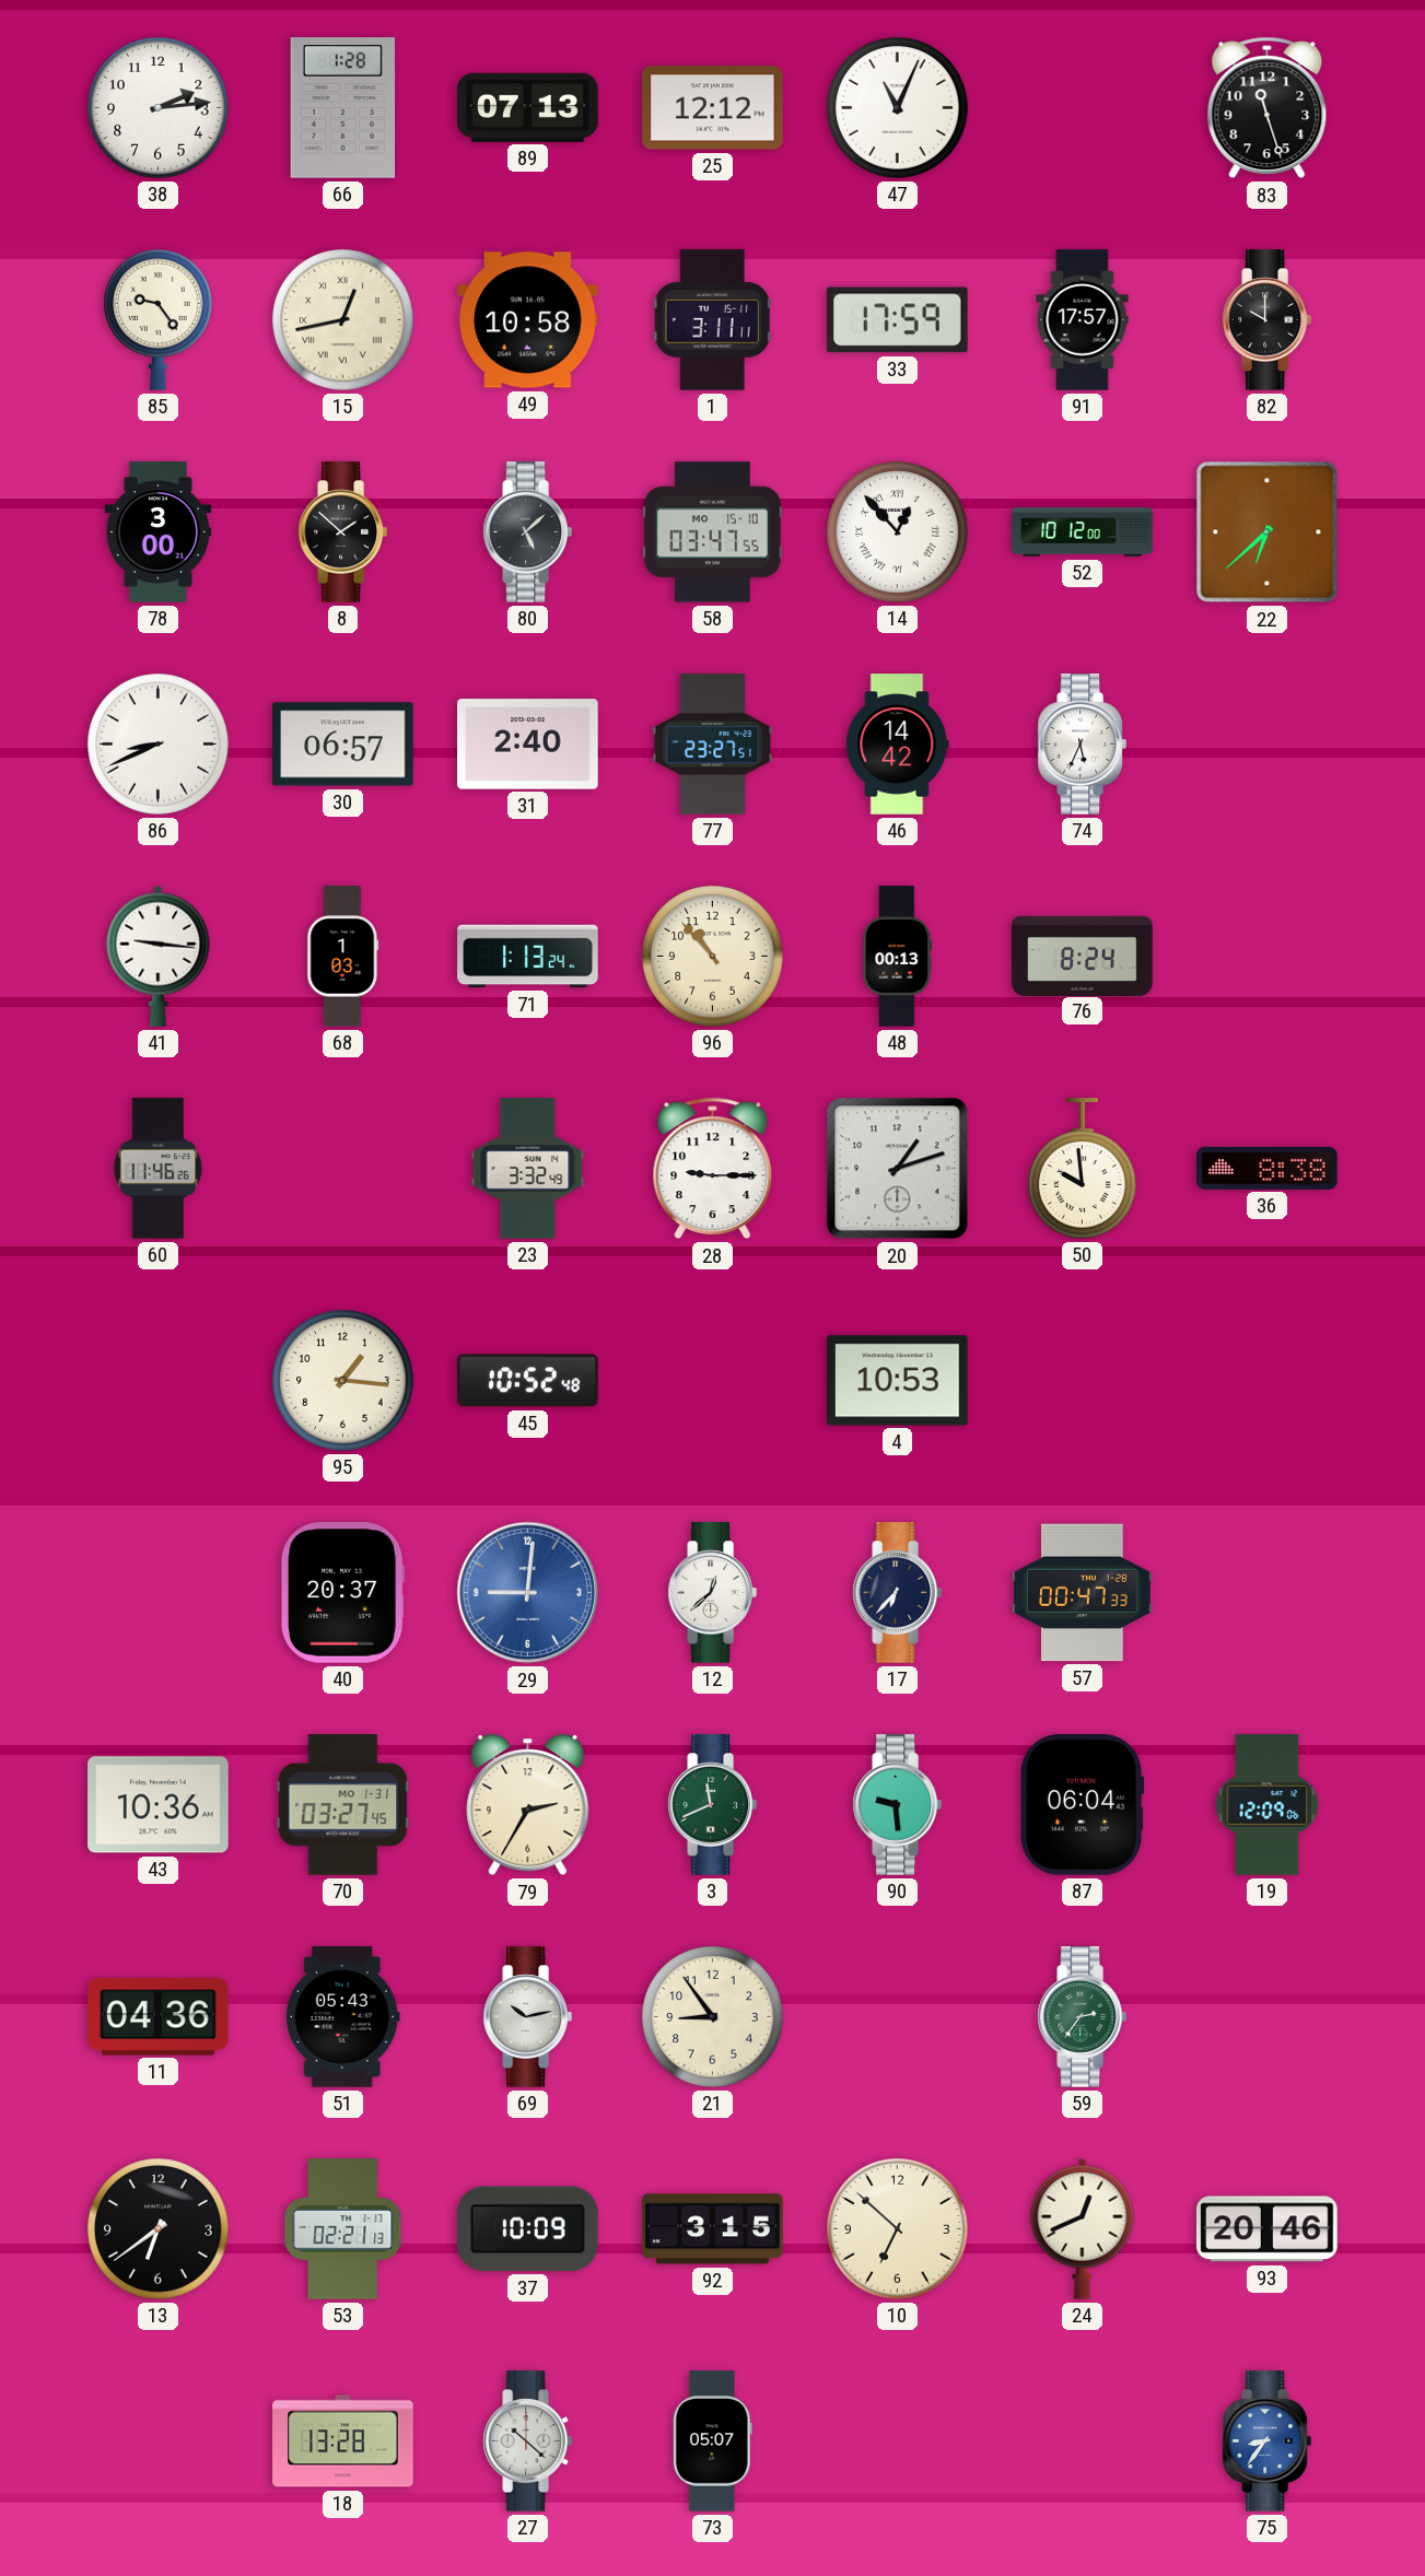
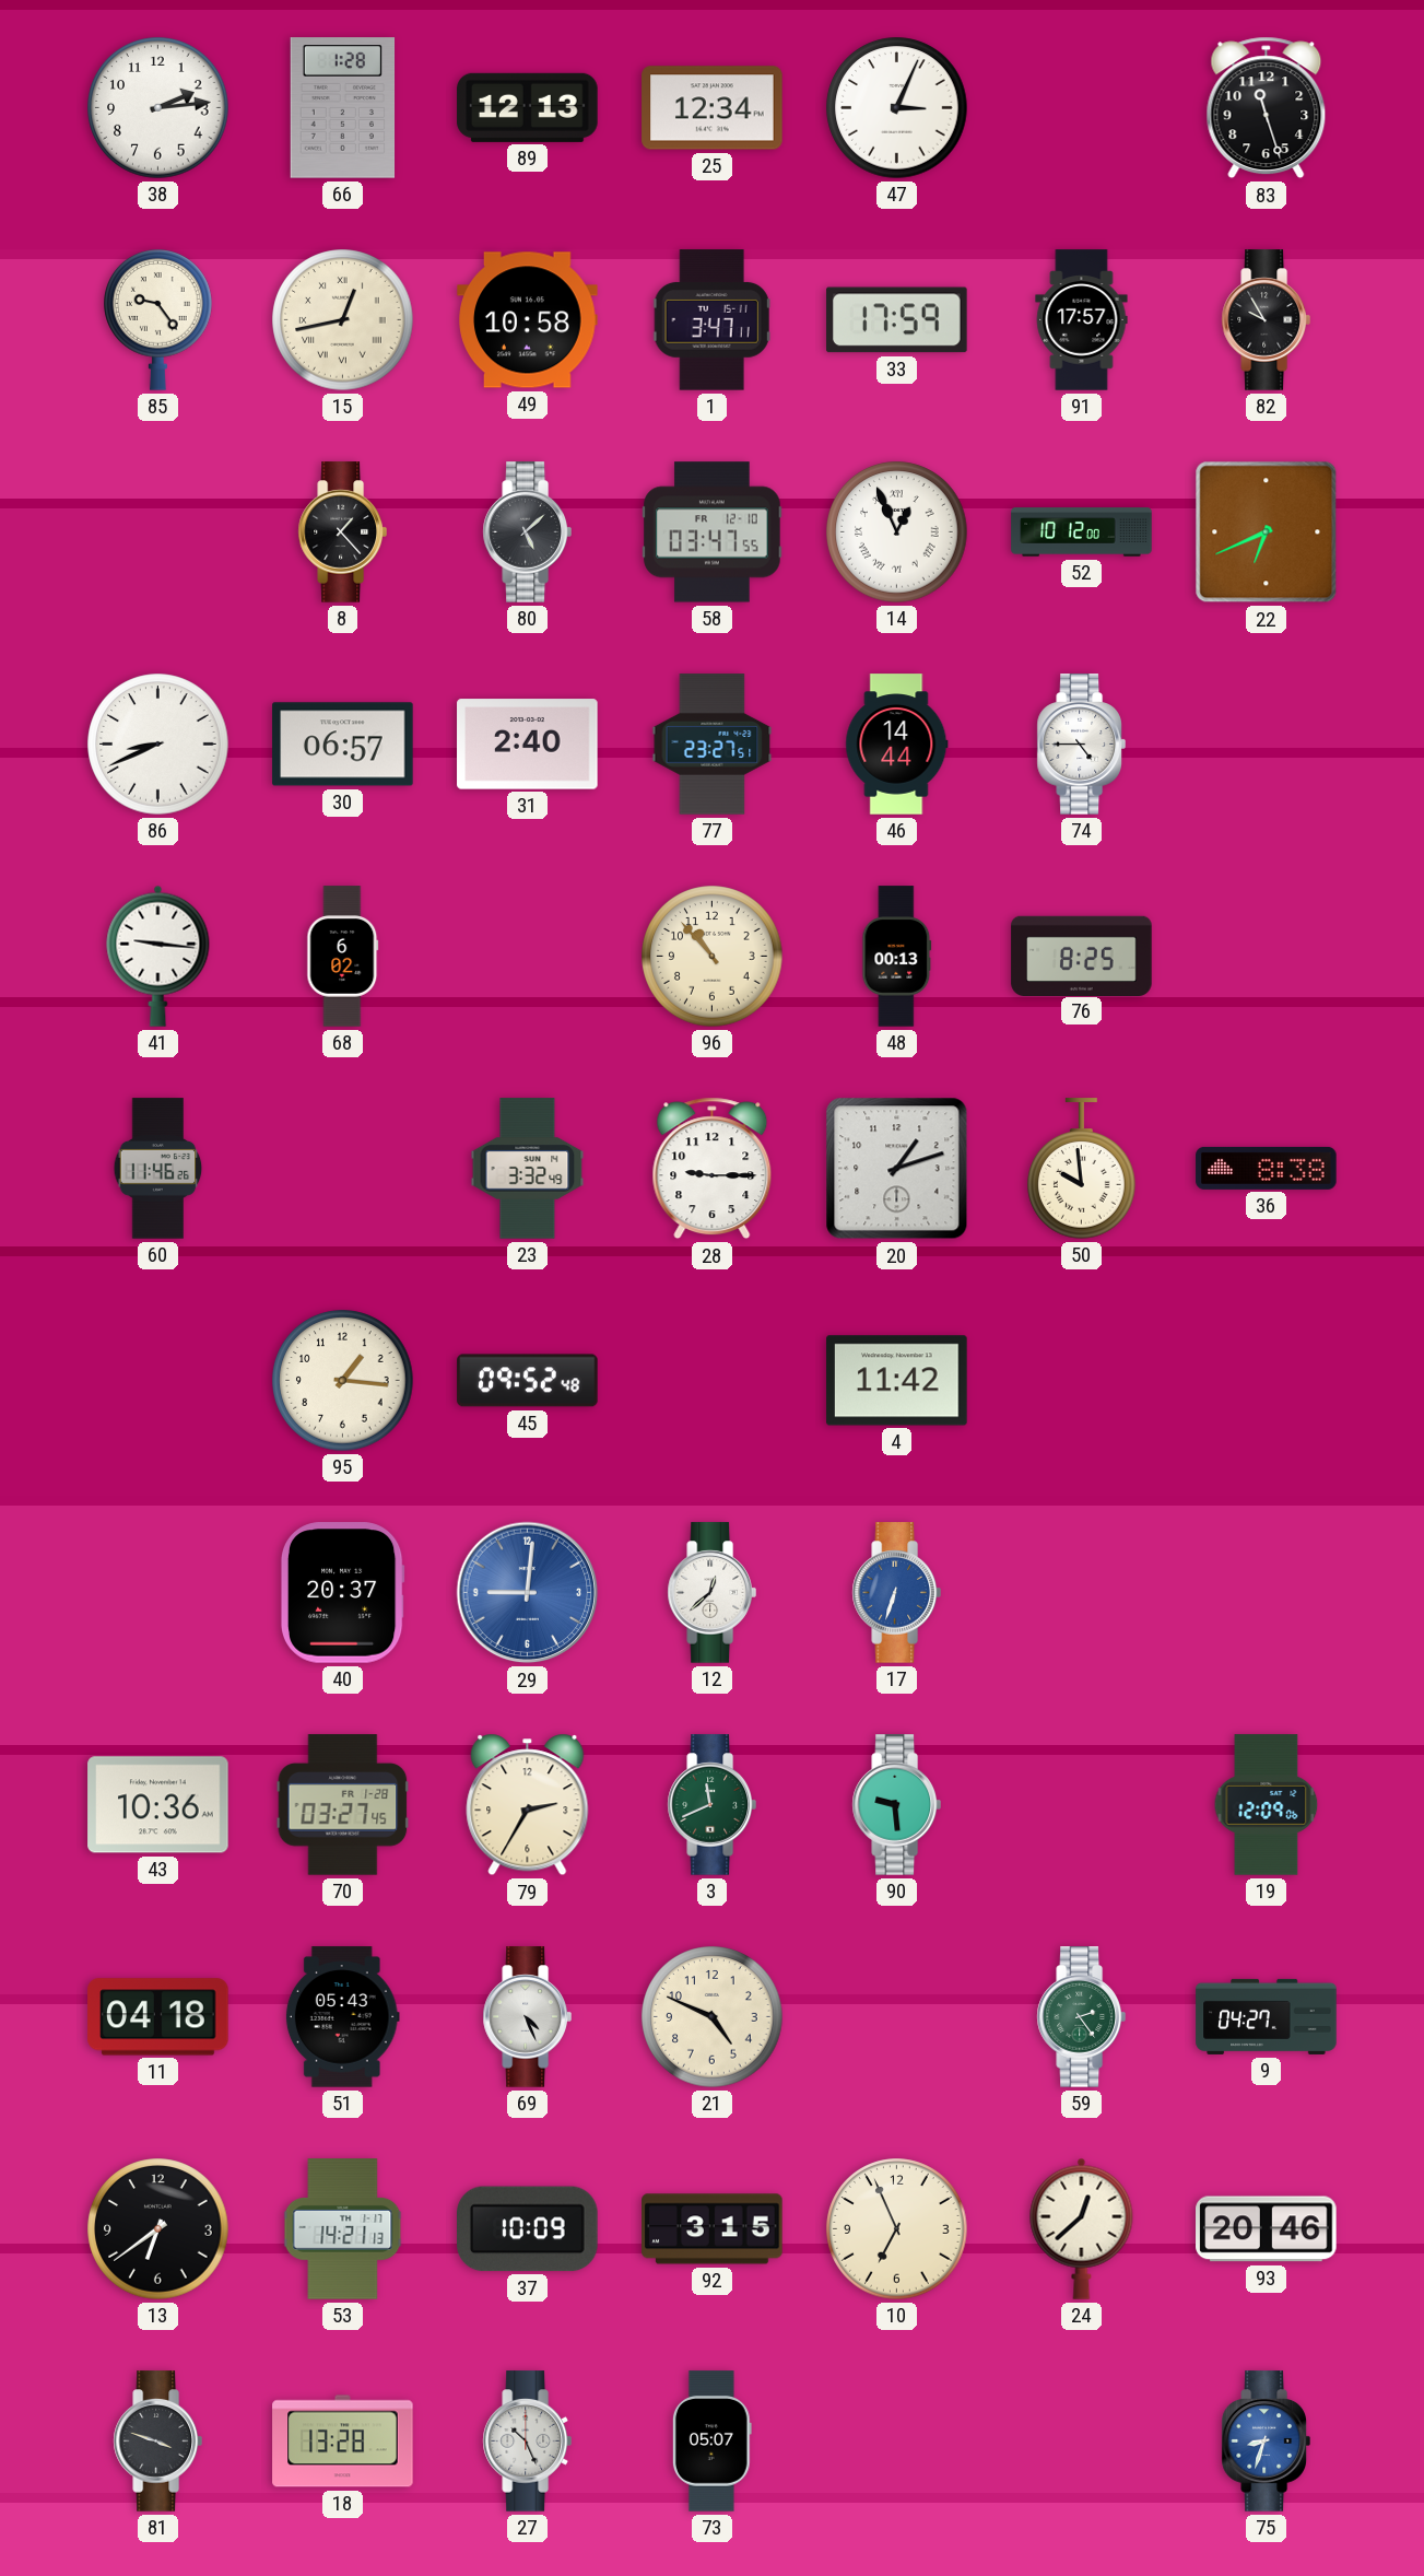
89: 07:13 -> 12:13 (528, 107)
25: 12:12 -> 12:34 (713, 108)
47: 11:04 -> 3:04 (897, 108)
1: 3:11 -> 3:47 (711, 320)
82: 10:00 -> 9:55 (1266, 320)
78: 3:00 -> none (159, 532)
8: 1:52 -> 1:23 (342, 532)
58 date: MO 15-10 -> FR 12-10 (713, 532)
14: 12:53 -> 12:56 (897, 532)
22: 6:38 -> 6:41 (1267, 532)
46: 14:42 -> 14:44 (897, 745)
74: 5:34 -> 4:45 (1081, 745)
68: 1:03 -> 6:02 (343, 957)
71: 1:13 -> none (528, 957)
76: 8:24 -> 8:25 (1082, 956)
45: 10:52 -> 09:52 (528, 1381)
4: 10:53 -> 11:42 (897, 1381)
17: 6:37 -> 6:33 (896, 1593)
17 dial: navy -> blue (896, 1593)
57: 00:47 -> none (1083, 1593)
70 date: MO 1-31 -> FR 1-28 (343, 1805)
87: 06:04 -> none (1082, 1805)
11: 04:36 -> 04:18 (158, 2017)
69: 10:13 -> 4:26 (527, 2017)
21: 8:54 -> 4:49 (713, 2017)
59: 2:36 -> 2:24 (1081, 2017)
9: none -> 04:27 (1267, 2016)
53: 02:21 -> 14:21 (343, 2229)
10: 6:52 -> 6:56 (897, 2229)
24: 12:41 -> 12:38 (1082, 2228)
81: none -> 3:48 (157, 2442)
27: 10:22 -> 10:26 (527, 2442)
75: 8:36 -> 8:33 (1266, 2442)
